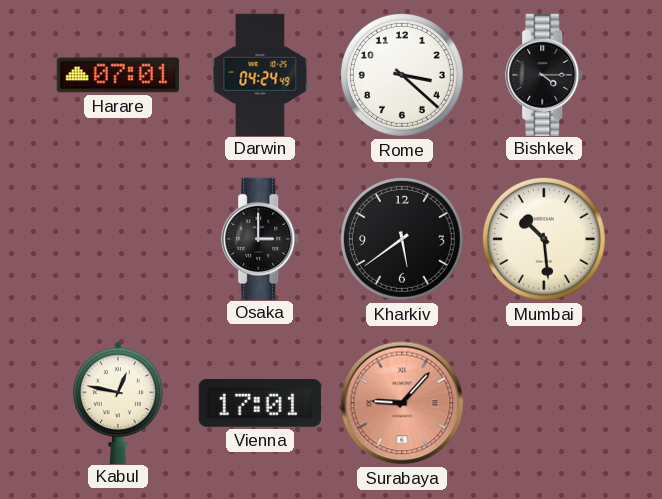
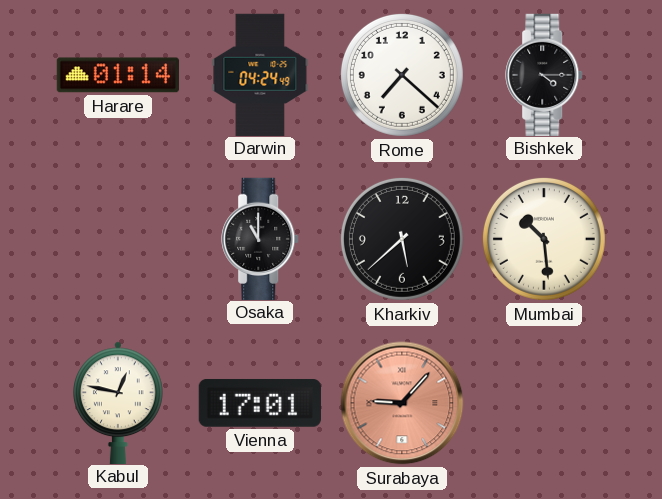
Harare: 07:01 -> 01:14 (118, 75)
Rome: 3:22 -> 7:22 (402, 75)
Osaka: 3:00 -> 11:00 (261, 238)
Kharkiv: 5:39 -> 5:38 (402, 239)
